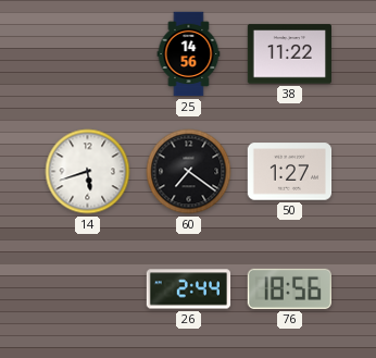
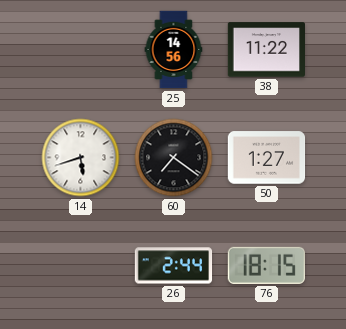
76: 18:56 -> 18:15 (266, 265)
